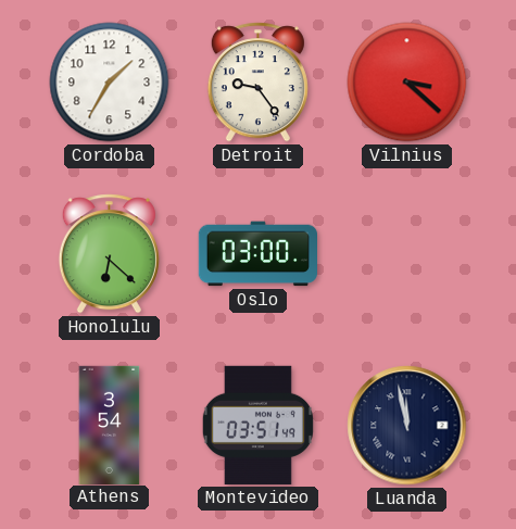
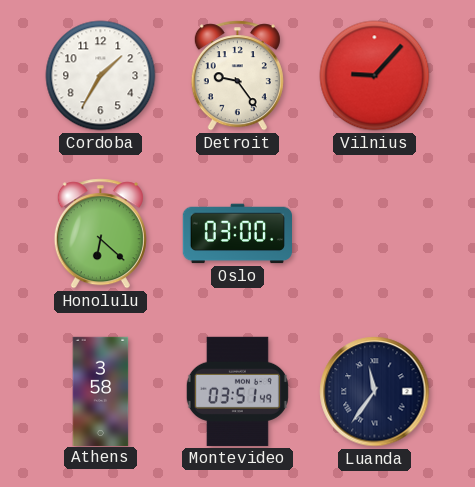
Vilnius: 3:22 -> 9:07 (375, 76)
Athens: 3:54 -> 3:58 (101, 391)
Luanda: 11:58 -> 11:36 (375, 392)
